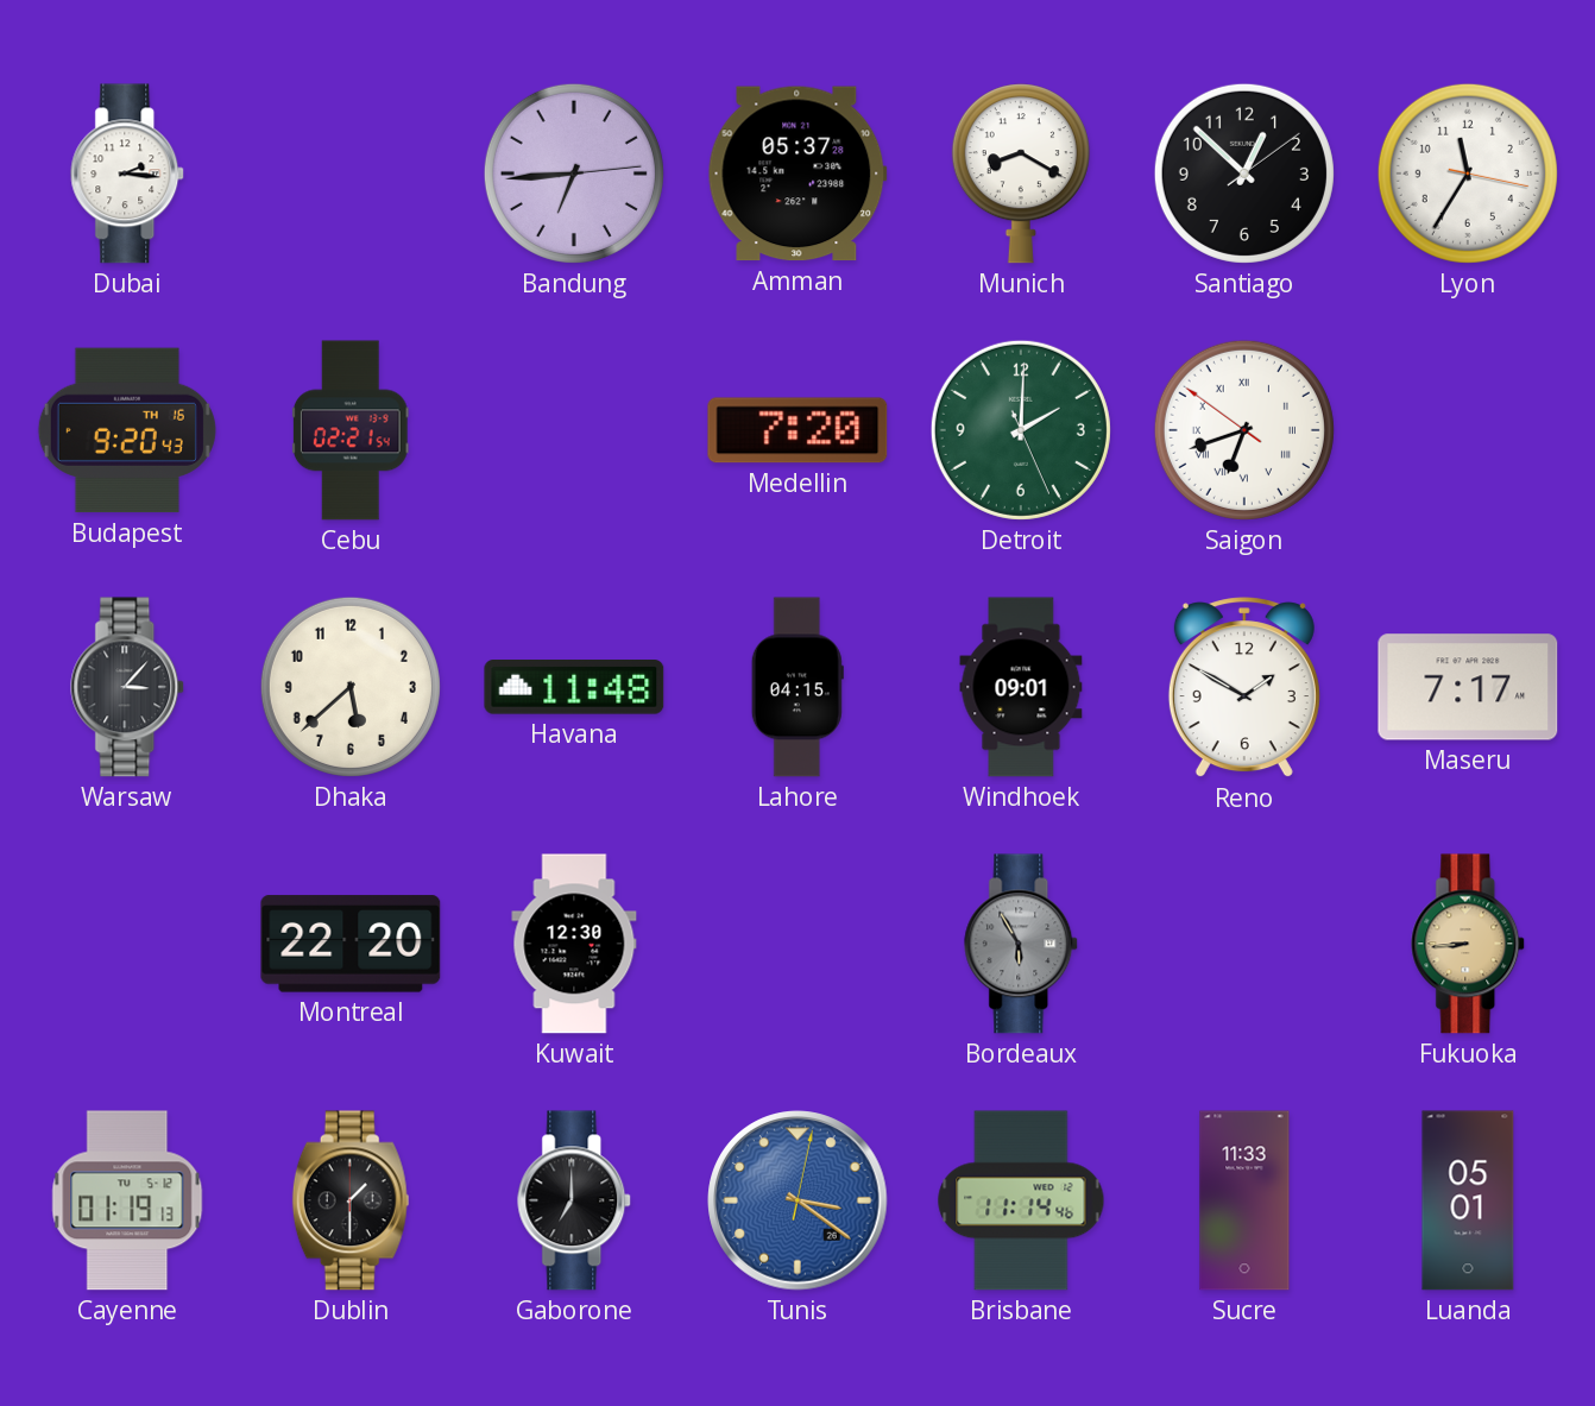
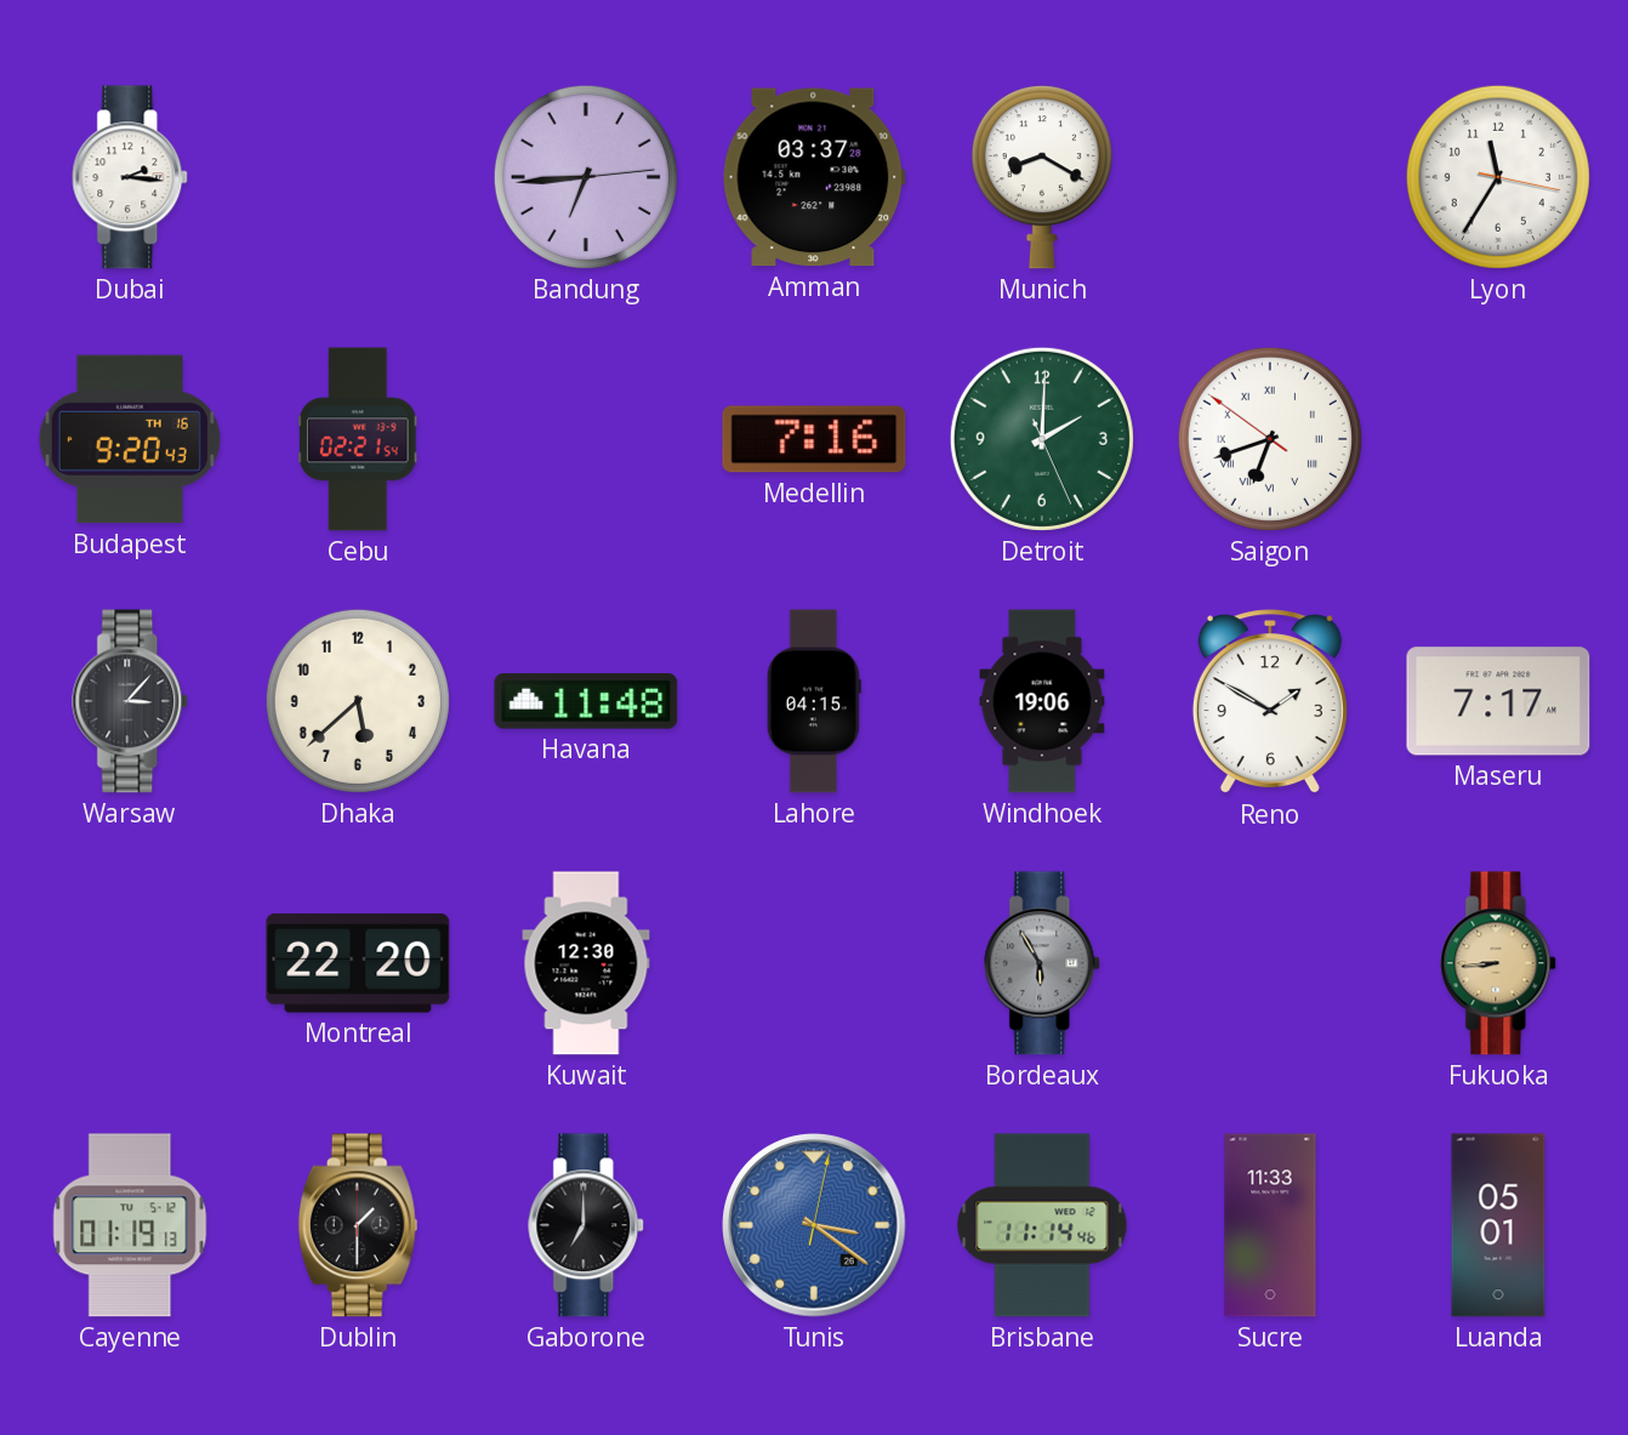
Amman: 05:37 -> 03:37 (814, 177)
Santiago: 12:52 -> none (1244, 174)
Medellin: 7:20 -> 7:16 (814, 439)
Windhoek: 09:01 -> 19:06 (1042, 701)
